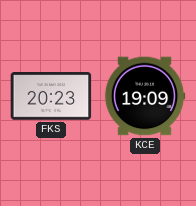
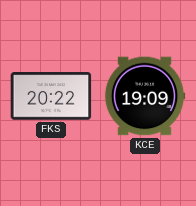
FKS: 20:23 -> 20:22 (51, 96)
